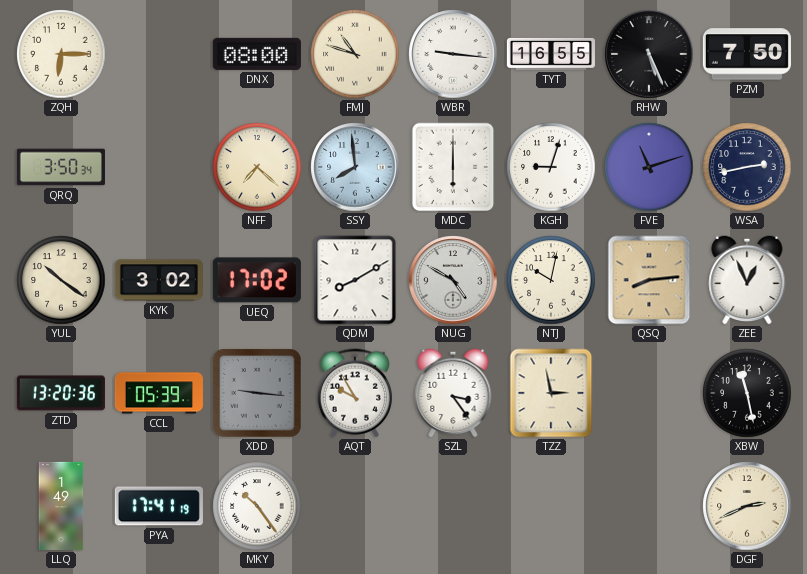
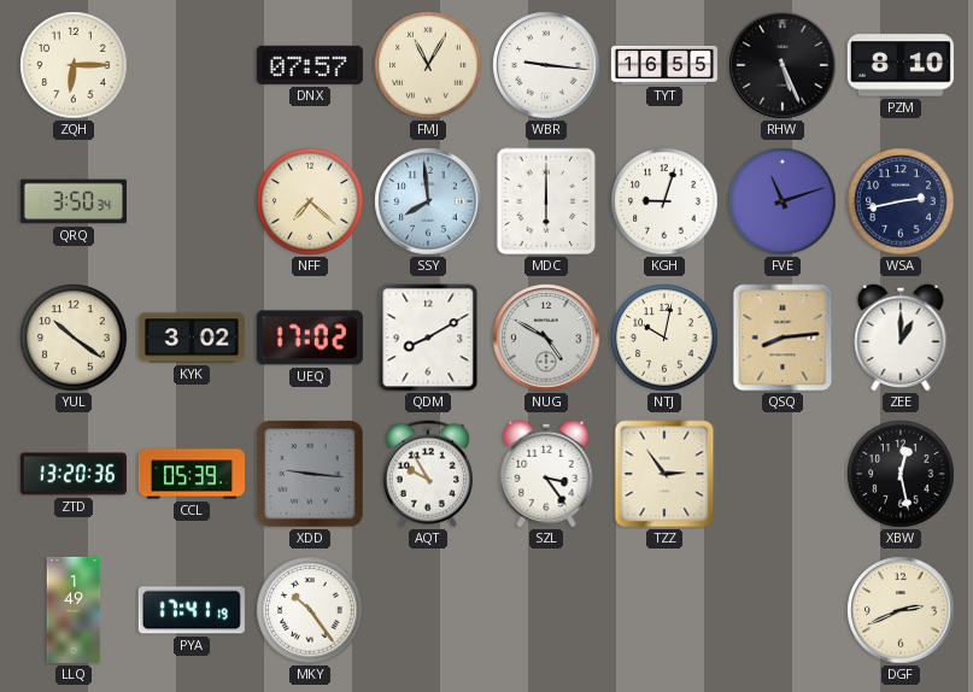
DNX: 08:00 -> 07:57 (310, 65)
FMJ: 10:48 -> 11:05 (428, 65)
PZM: 7:50 -> 8:10 (901, 65)
ZEE: 12:56 -> 1:00 (901, 338)
TZZ: 2:58 -> 2:54 (664, 474)
XBW: 11:28 -> 12:28 (901, 474)
